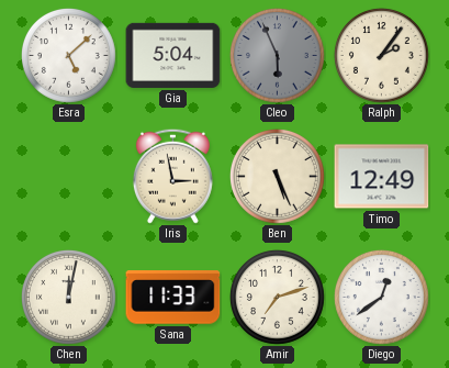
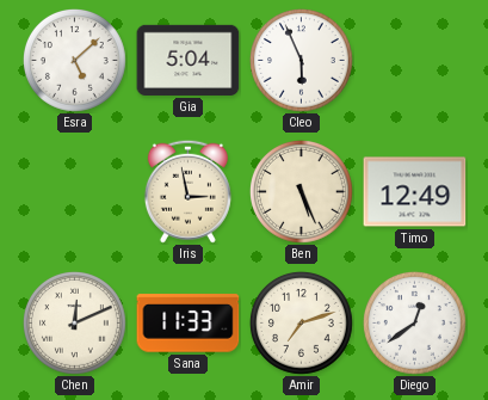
Cleo dial: grey -> white (301, 60)
Ralph: 2:06 -> none (381, 55)
Chen: 12:02 -> 12:11 (74, 322)
